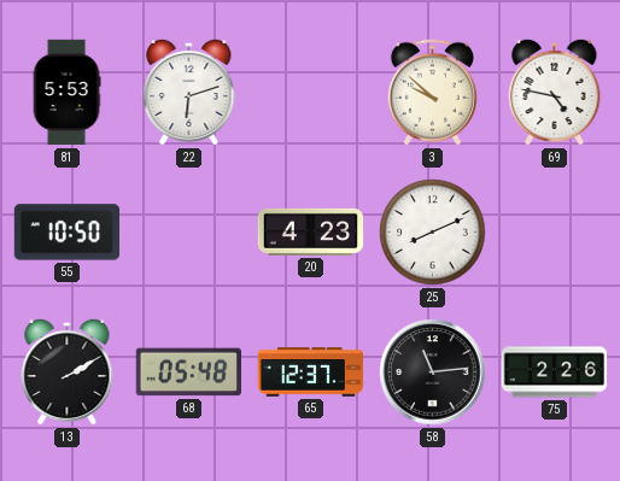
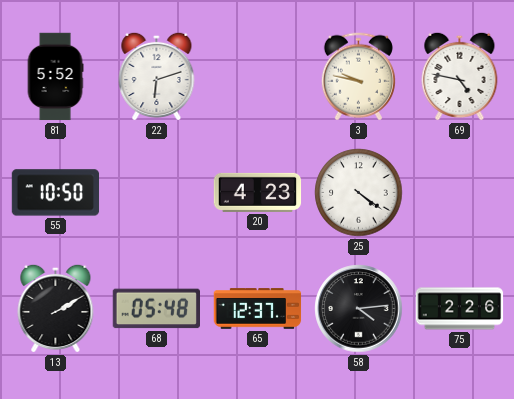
81: 5:53 -> 5:52 (55, 77)
3: 9:52 -> 9:47 (358, 77)
25: 8:11 -> 4:21 (359, 193)
58: 11:14 -> 4:14 (359, 309)
